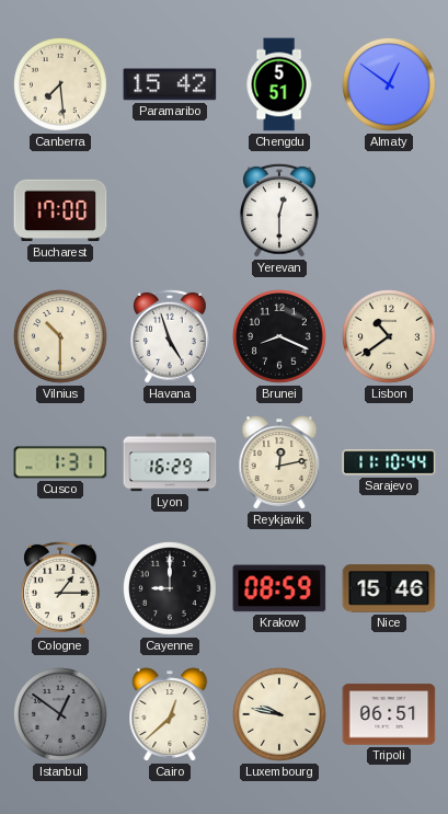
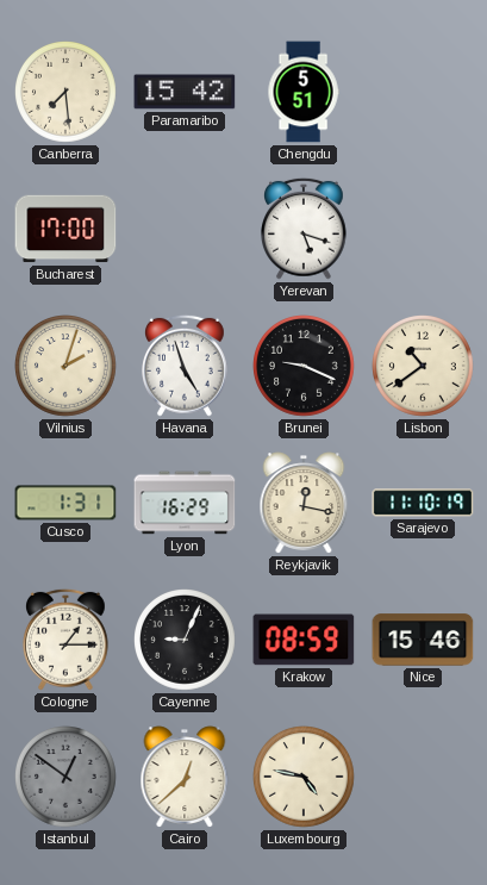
Almaty: 12:51 -> none (390, 85)
Yerevan: 12:30 -> 5:18 (305, 229)
Vilnius: 10:30 -> 2:03 (67, 367)
Brunei: 8:19 -> 9:19 (305, 367)
Reykjavik: 12:13 -> 12:17 (304, 503)
Sarajevo: 11:10:44 -> 11:10:19 (423, 503)
Cayenne: 9:00 -> 9:04 (186, 641)
Luxembourg: 9:47 -> 4:47 (305, 778)
Tripoli: 06:51 -> none (389, 714)
